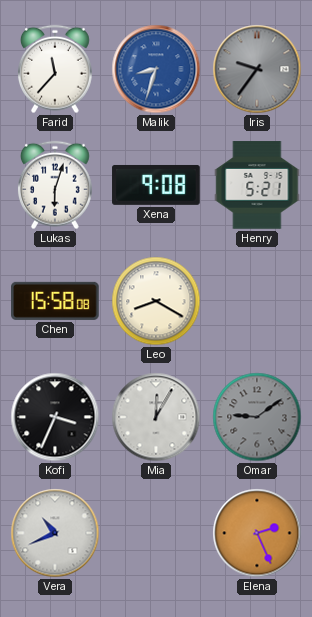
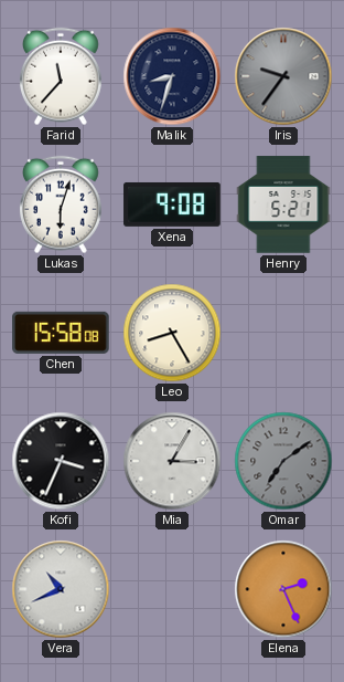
Malik dial: blue -> navy (172, 76)
Leo: 8:20 -> 8:25 (172, 333)
Mia: 12:05 -> 3:05 (172, 461)
Omar: 9:09 -> 7:09 (283, 461)
